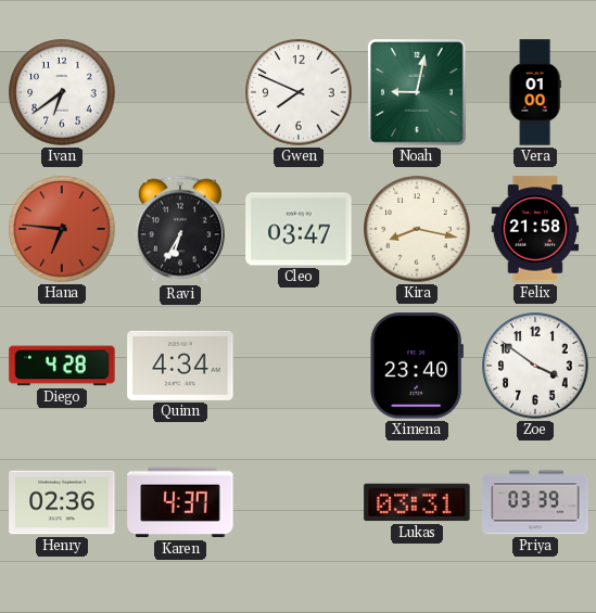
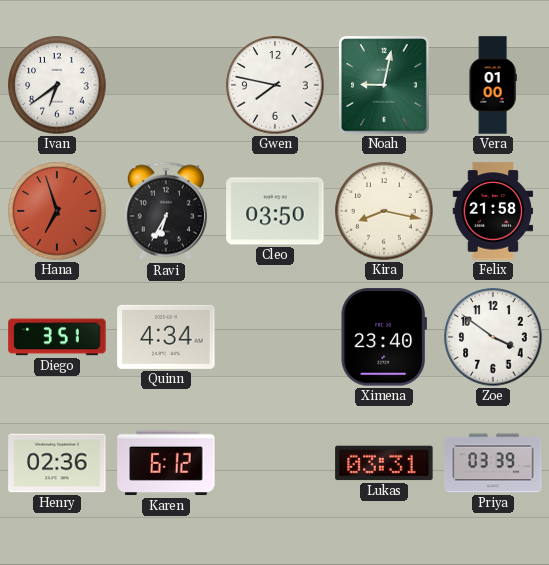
Gwen: 7:49 -> 7:47 (275, 85)
Hana: 6:46 -> 6:57 (57, 211)
Cleo: 03:47 -> 03:50 (275, 211)
Diego: 4:28 -> 3:51 (57, 337)
Karen: 4:37 -> 6:12 (166, 463)
